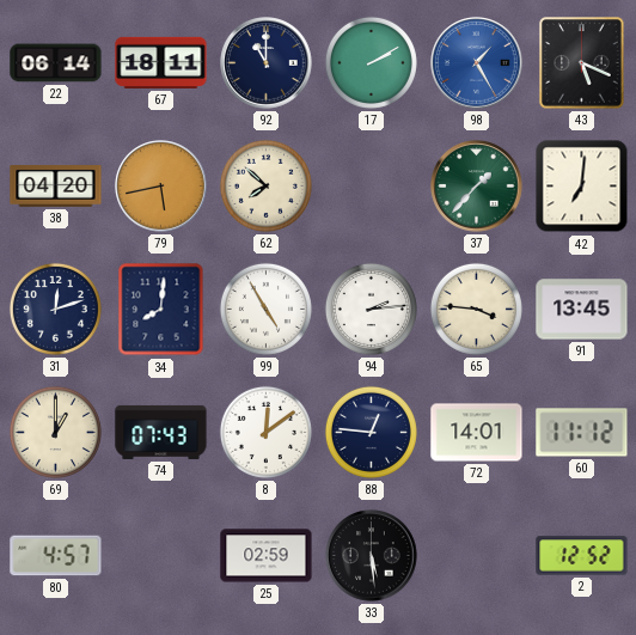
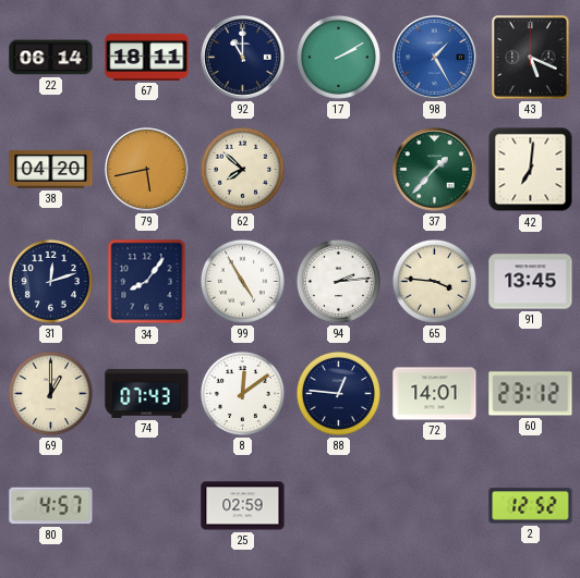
34: 8:01 -> 8:06 (147, 282)
60: 11:12 -> 23:12 (531, 394)
33: 5:29 -> none (372, 556)
